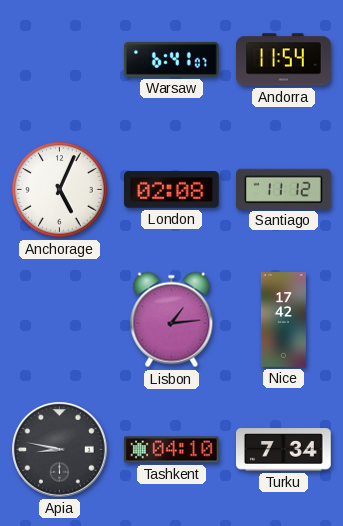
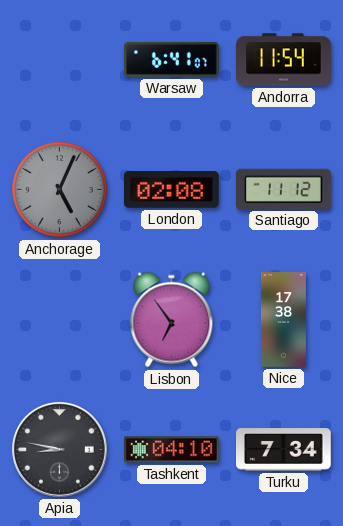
Anchorage dial: white -> grey (60, 190)
Lisbon: 1:14 -> 6:54 (172, 320)
Nice: 17:42 -> 17:38 (283, 320)
